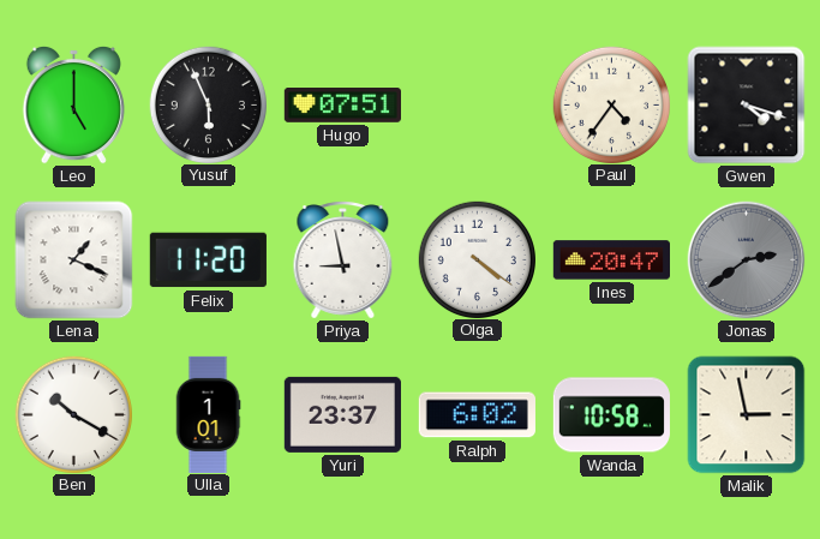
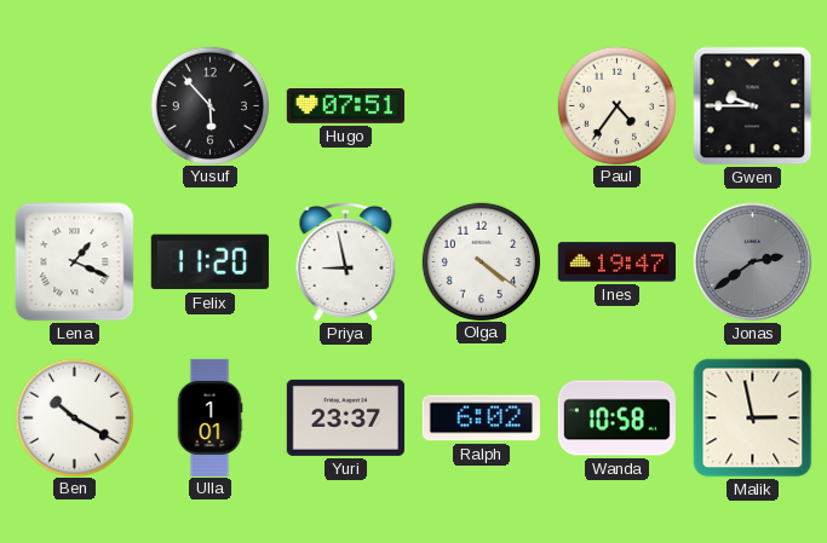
Leo: 5:00 -> none (73, 104)
Yusuf: 5:56 -> 5:53 (209, 105)
Gwen: 4:18 -> 9:45 (753, 106)
Ines: 20:47 -> 19:47 (616, 262)
